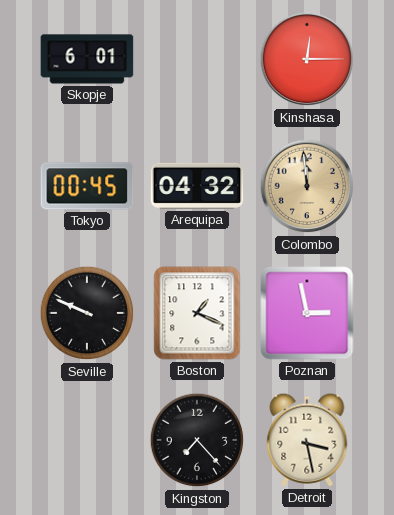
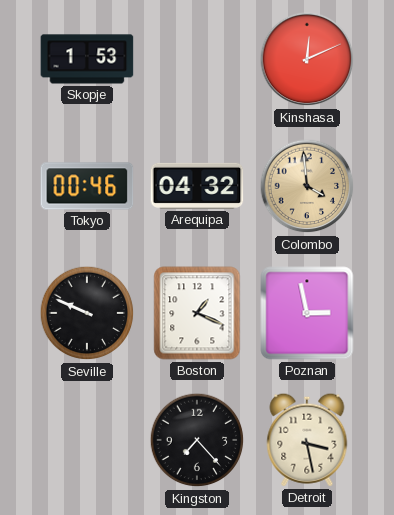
Skopje: 6:01 -> 1:53 (87, 59)
Kinshasa: 12:15 -> 12:11 (307, 59)
Tokyo: 00:45 -> 00:46 (87, 186)
Colombo: 11:59 -> 3:59 (307, 186)
